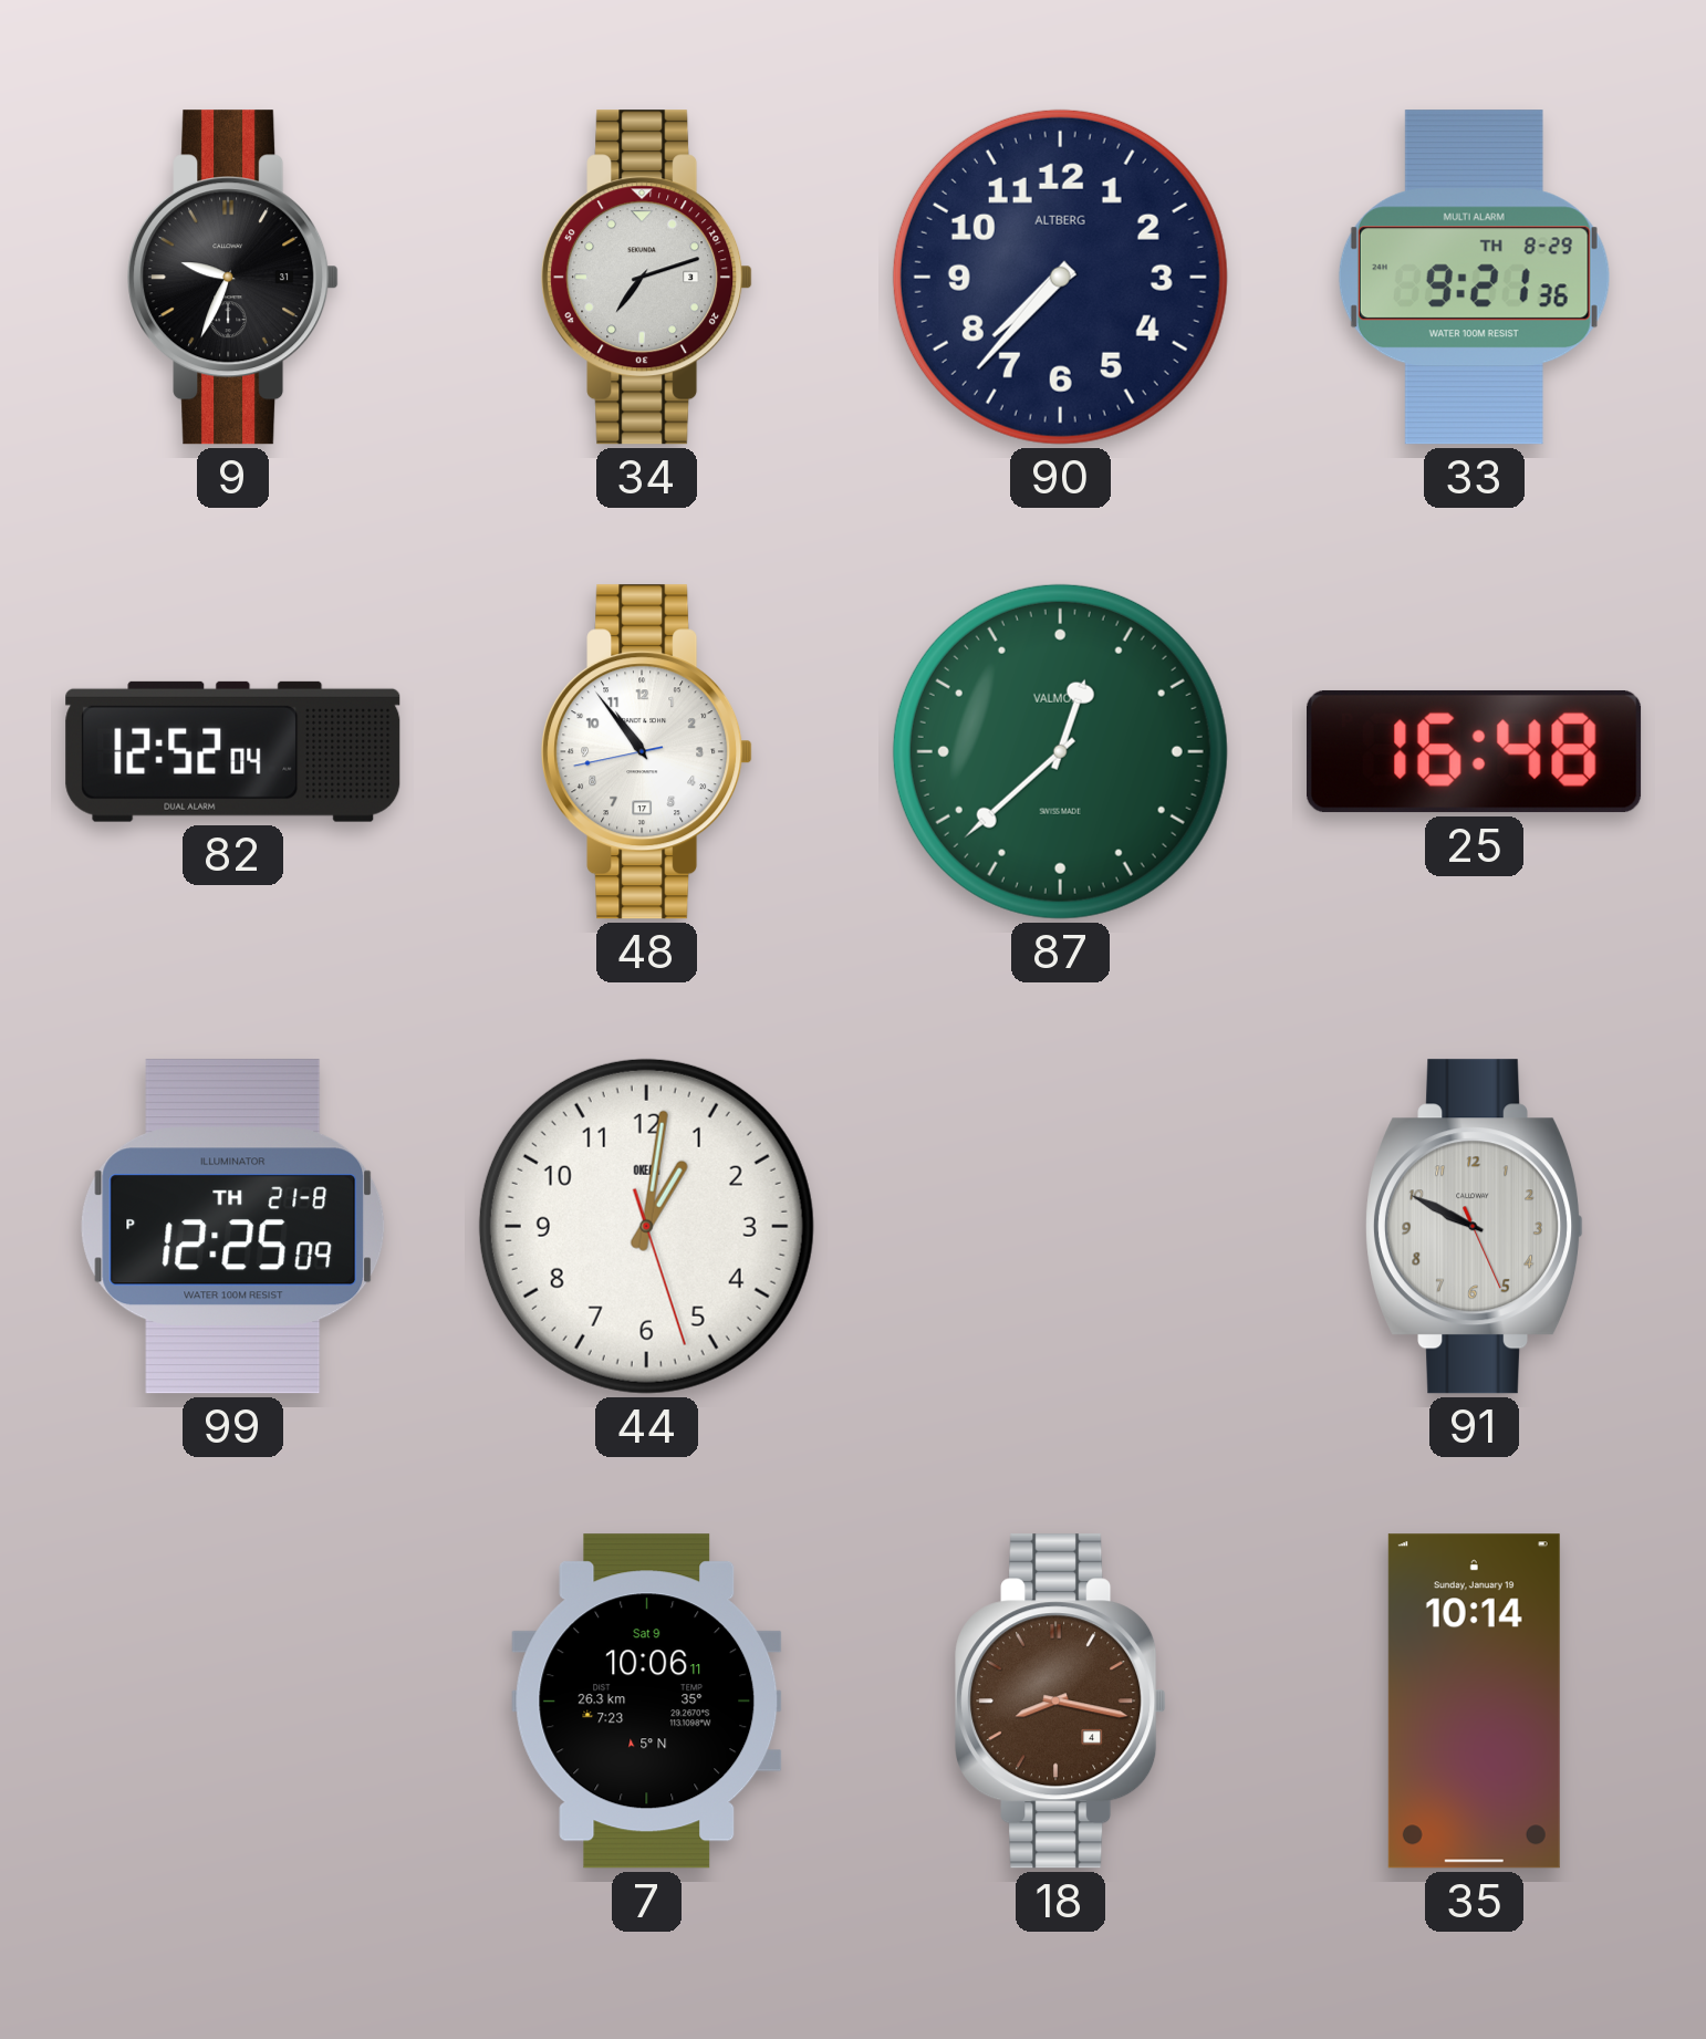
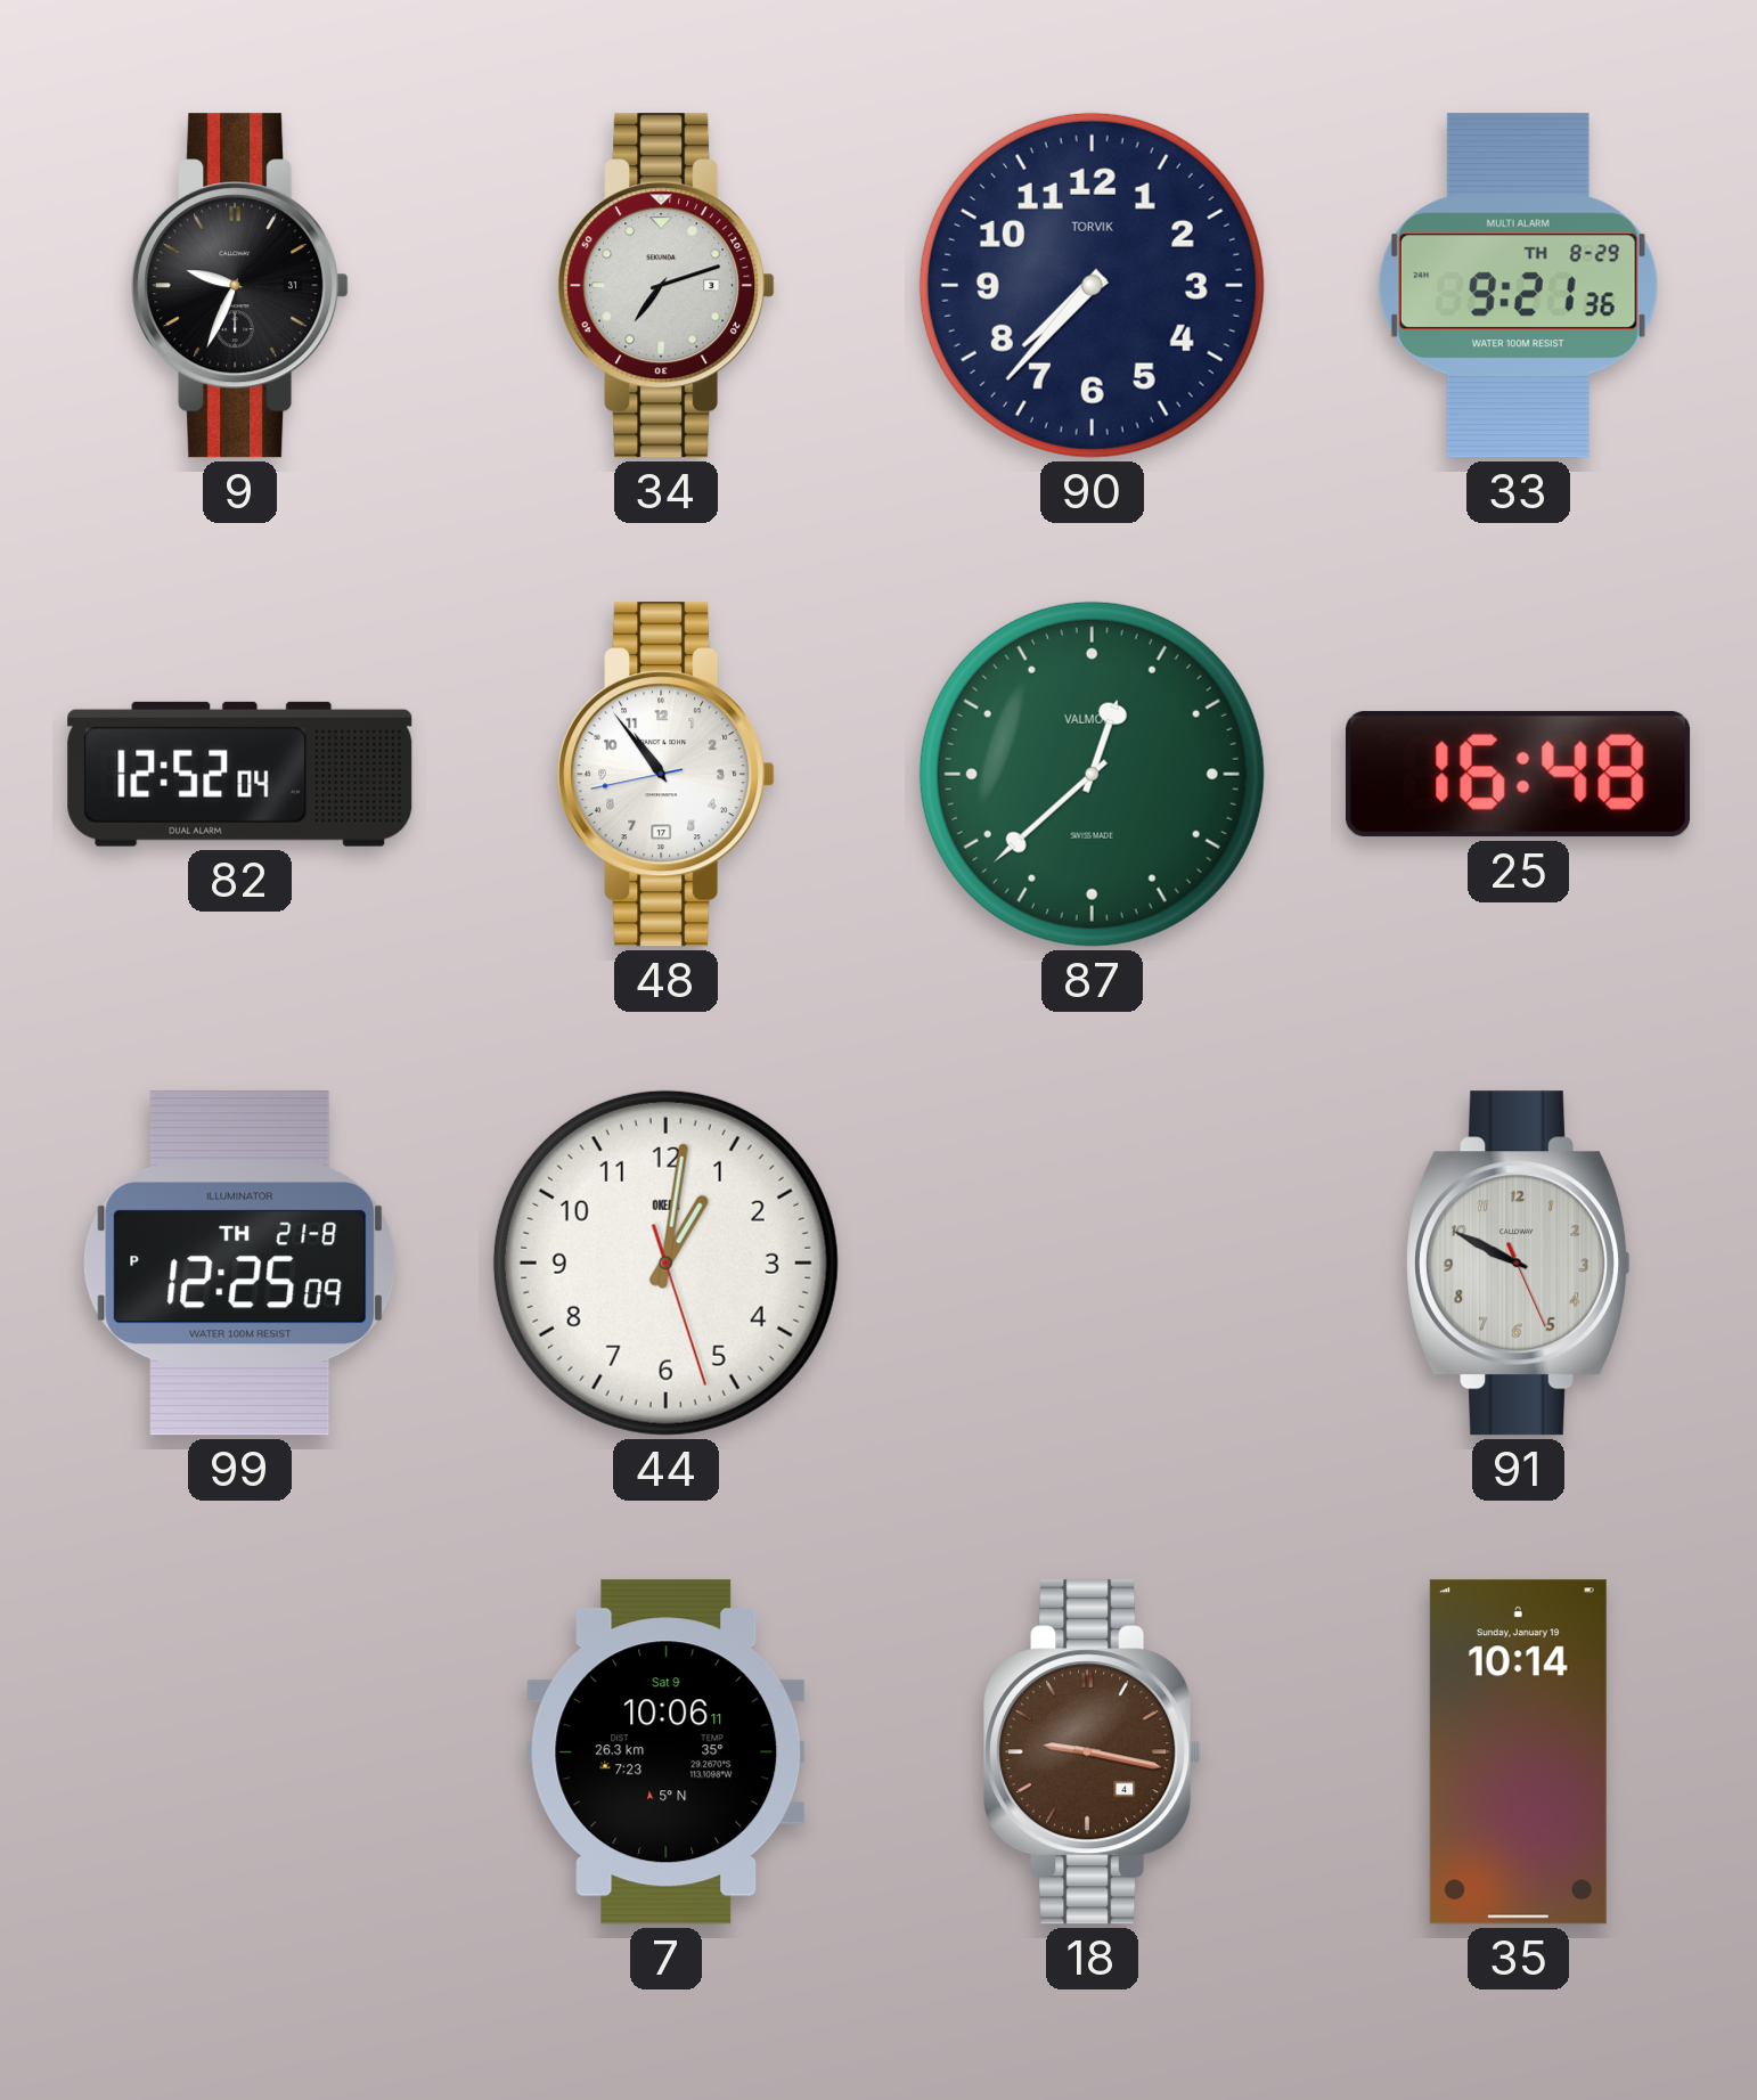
90 brand: ALTBERG -> TORVIK (1092, 285)
18: 8:17 -> 9:17 (1093, 1752)
